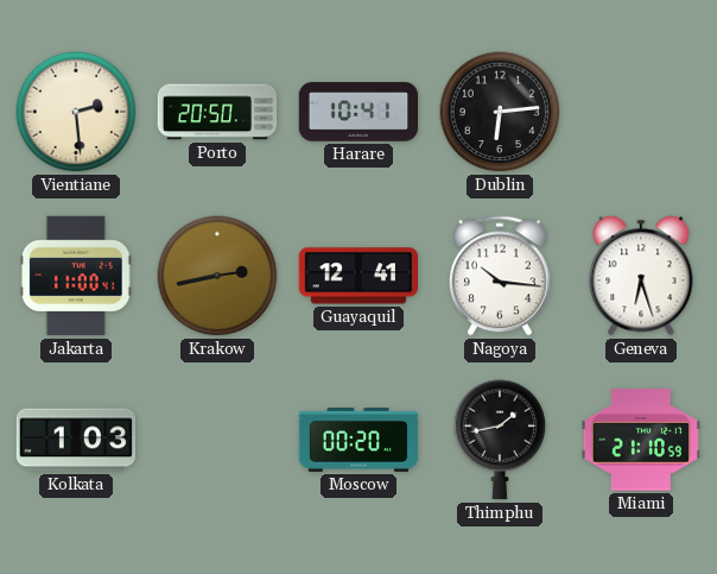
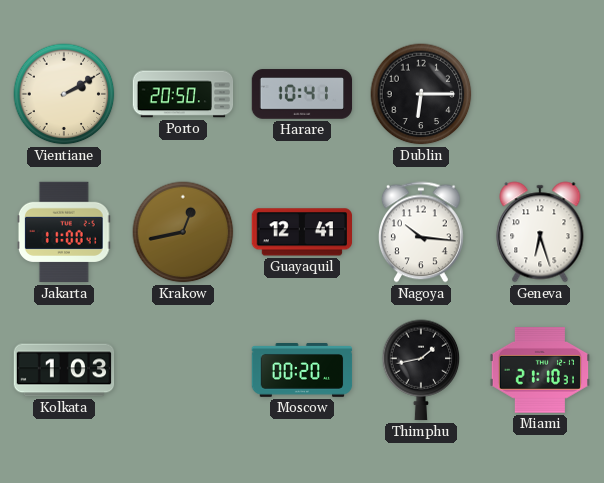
Vientiane: 2:29 -> 2:10 (64, 94)
Dublin: 6:14 -> 6:15 (421, 94)
Krakow: 2:43 -> 12:43 (183, 232)
Miami: 21:10:59 -> 21:10:31 (539, 370)
